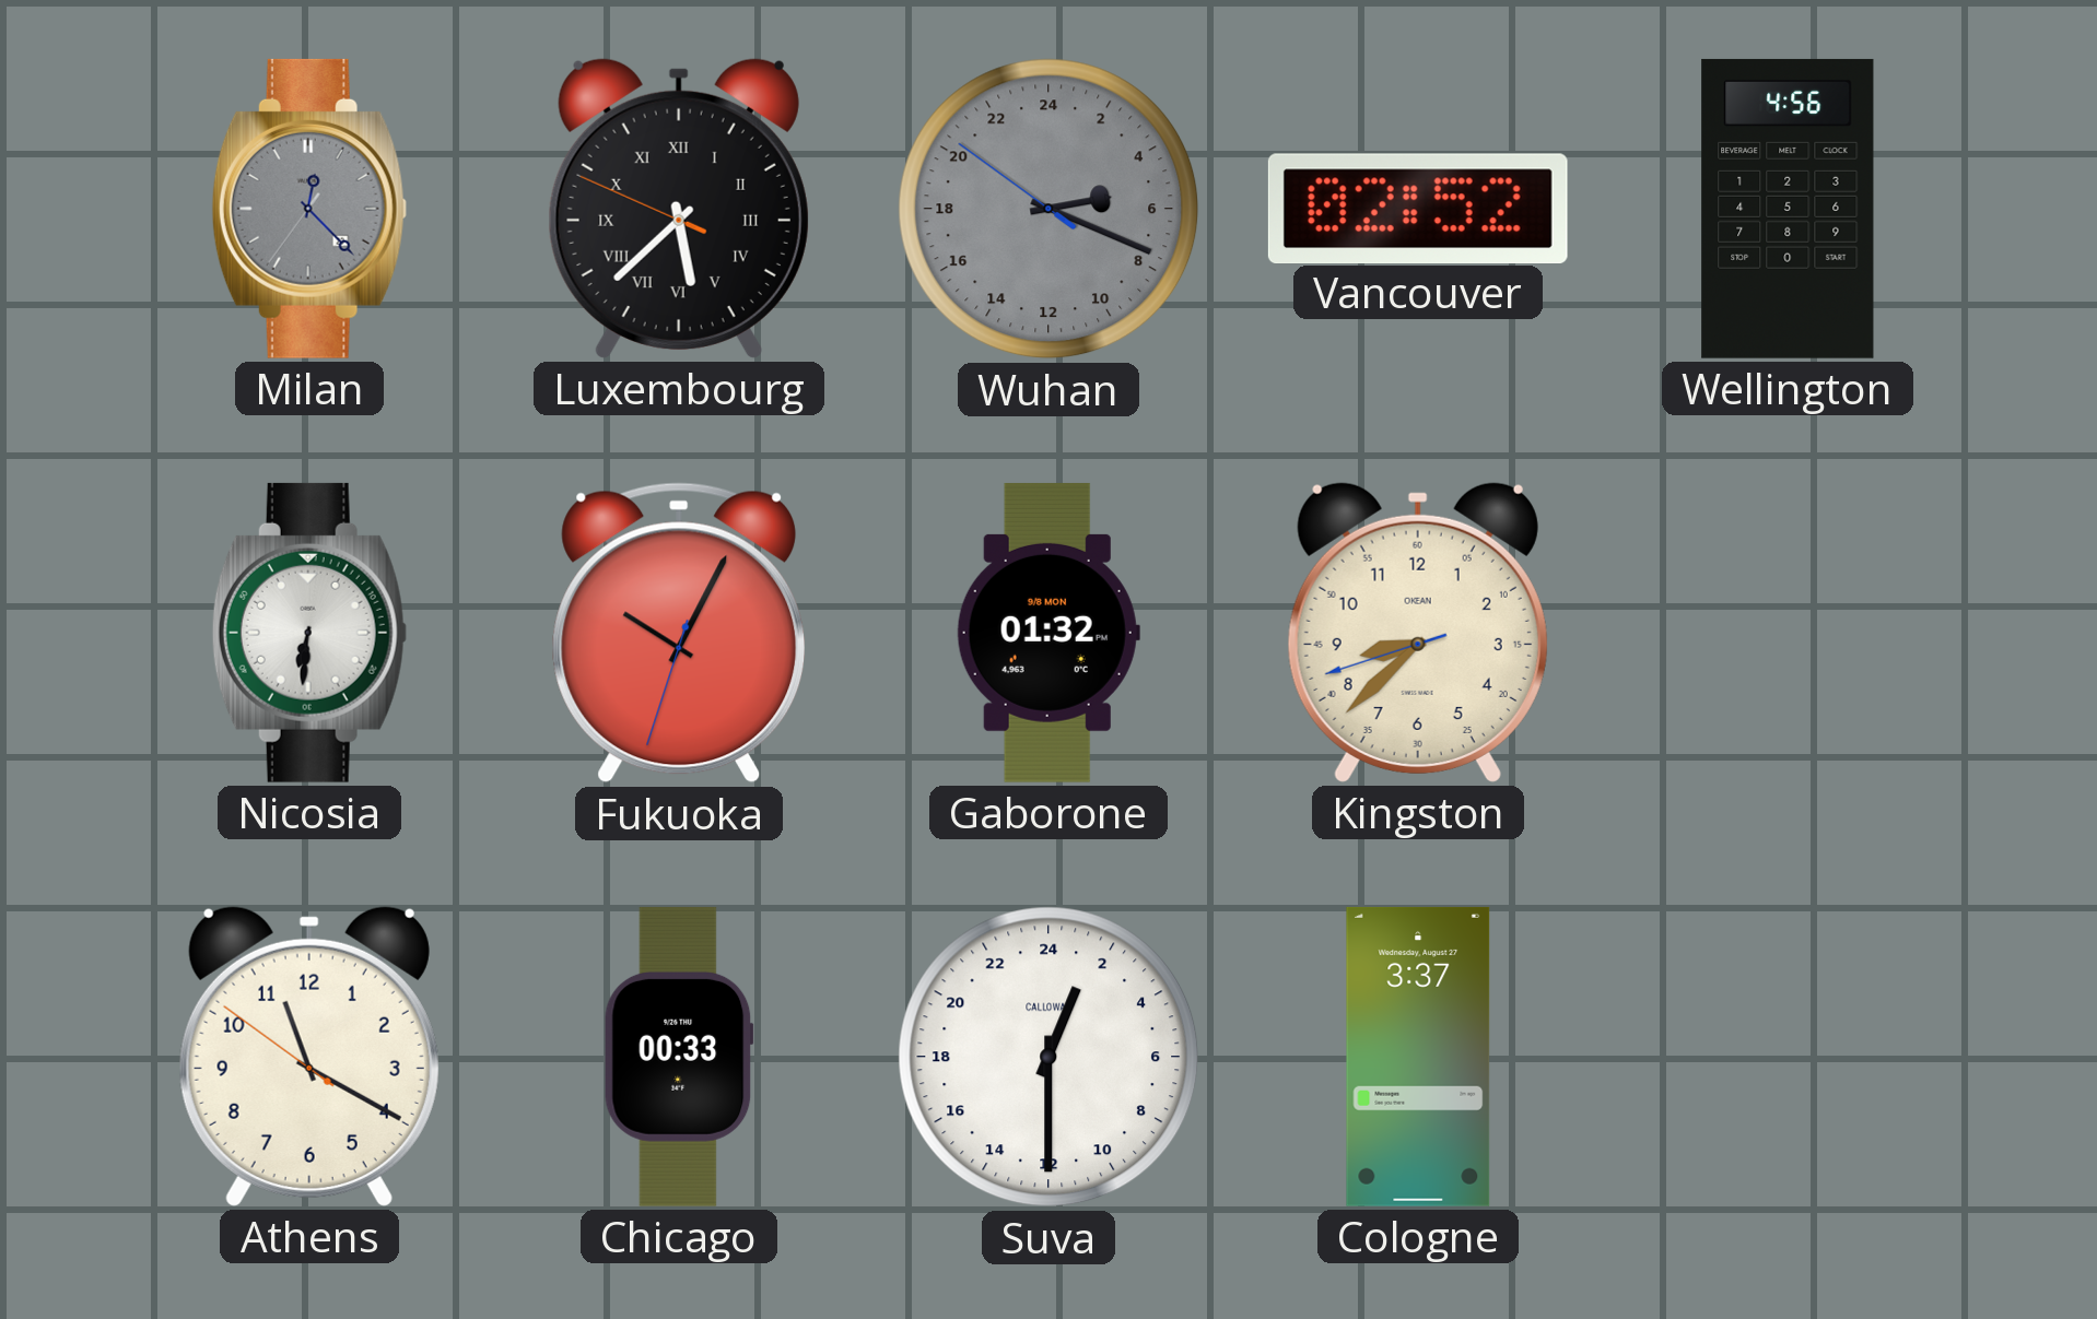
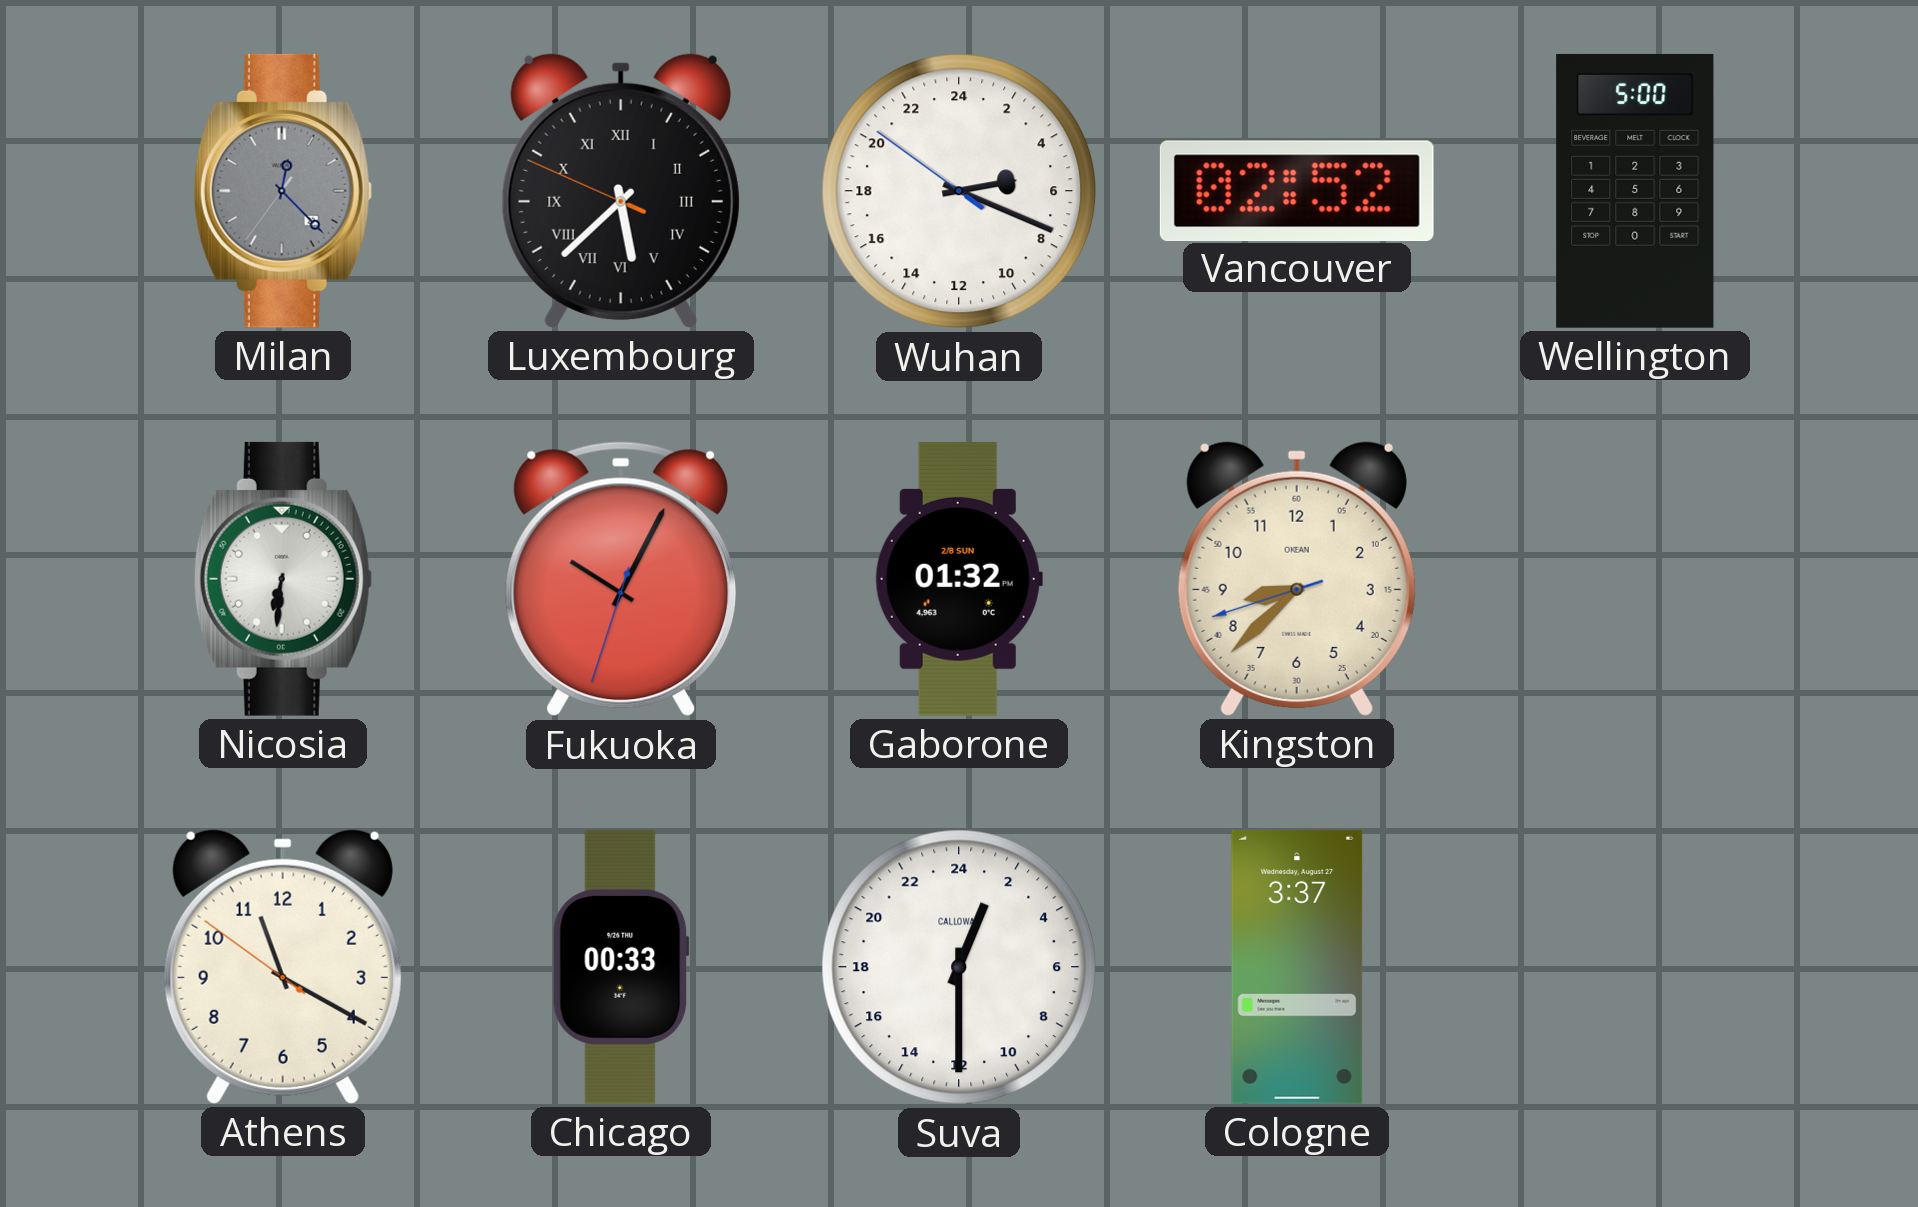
Wuhan dial: grey -> white (959, 191)
Wellington: 4:56 -> 5:00 (1635, 191)
Gaborone date: 9/8 MON -> 2/8 SUN (959, 579)
